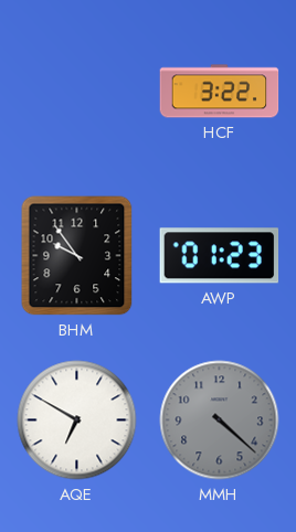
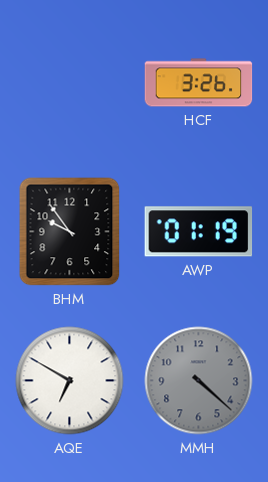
HCF: 3:22 -> 3:26 (199, 83)
AWP: 01:23 -> 01:19 (199, 232)
